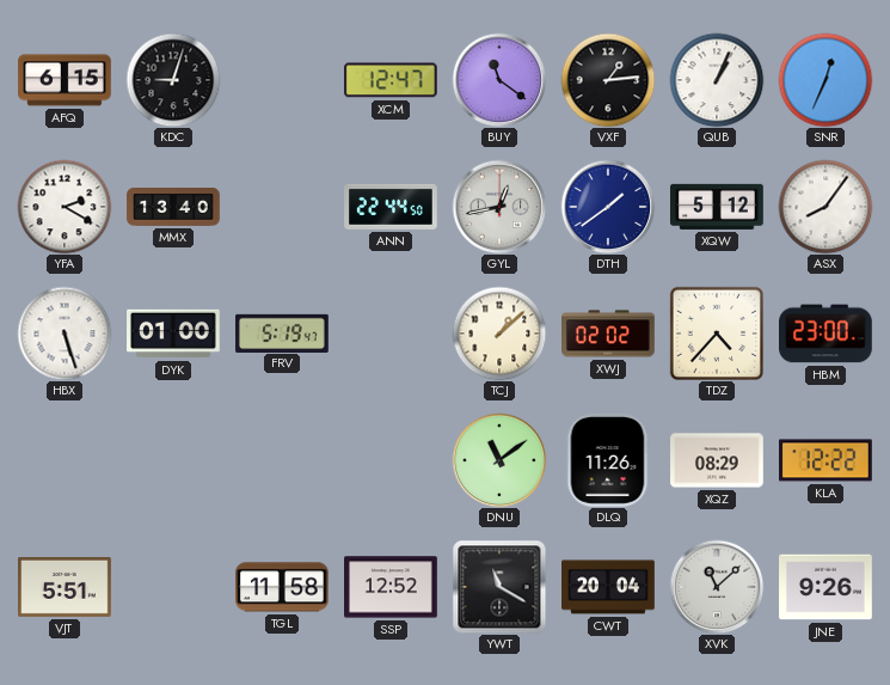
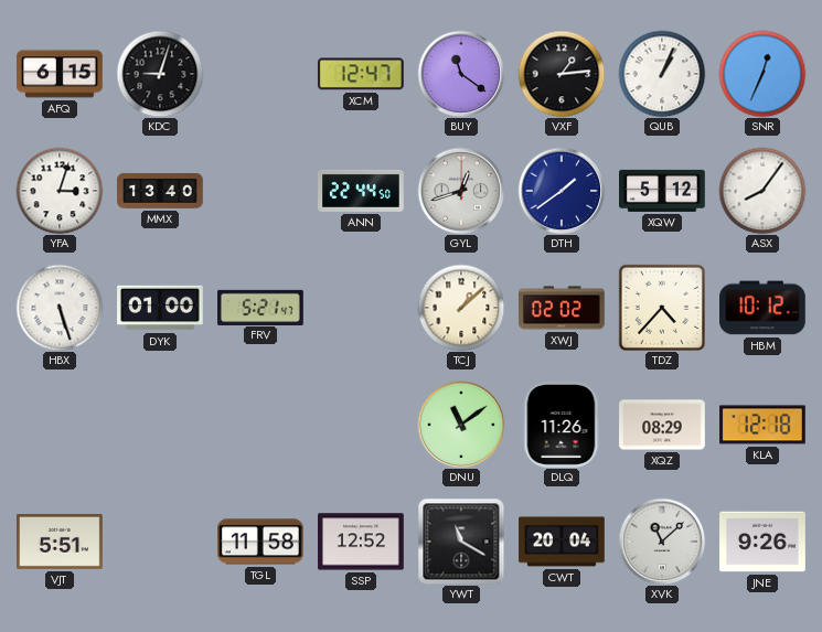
YFA: 2:20 -> 3:03 (60, 191)
GYL: 12:43 -> 12:42 (461, 191)
FRV: 5:19 -> 5:21 (260, 307)
HBM: 23:00 -> 10:12 (764, 308)
KLA: 12:22 -> 12:18 (764, 425)
